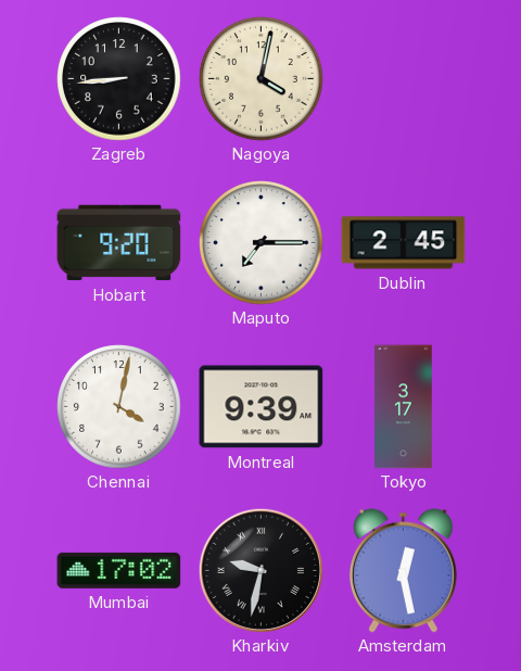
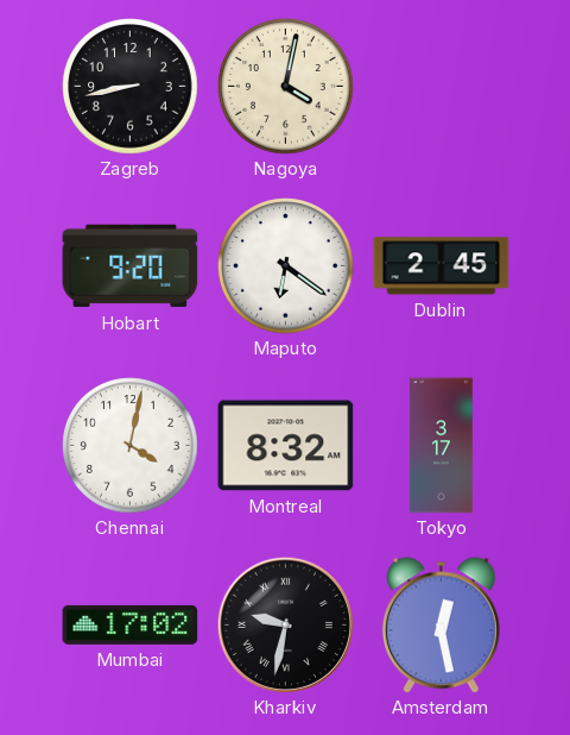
Zagreb: 8:44 -> 8:43 (131, 87)
Maputo: 7:15 -> 6:21 (286, 266)
Montreal: 9:39 -> 8:32 (286, 446)
